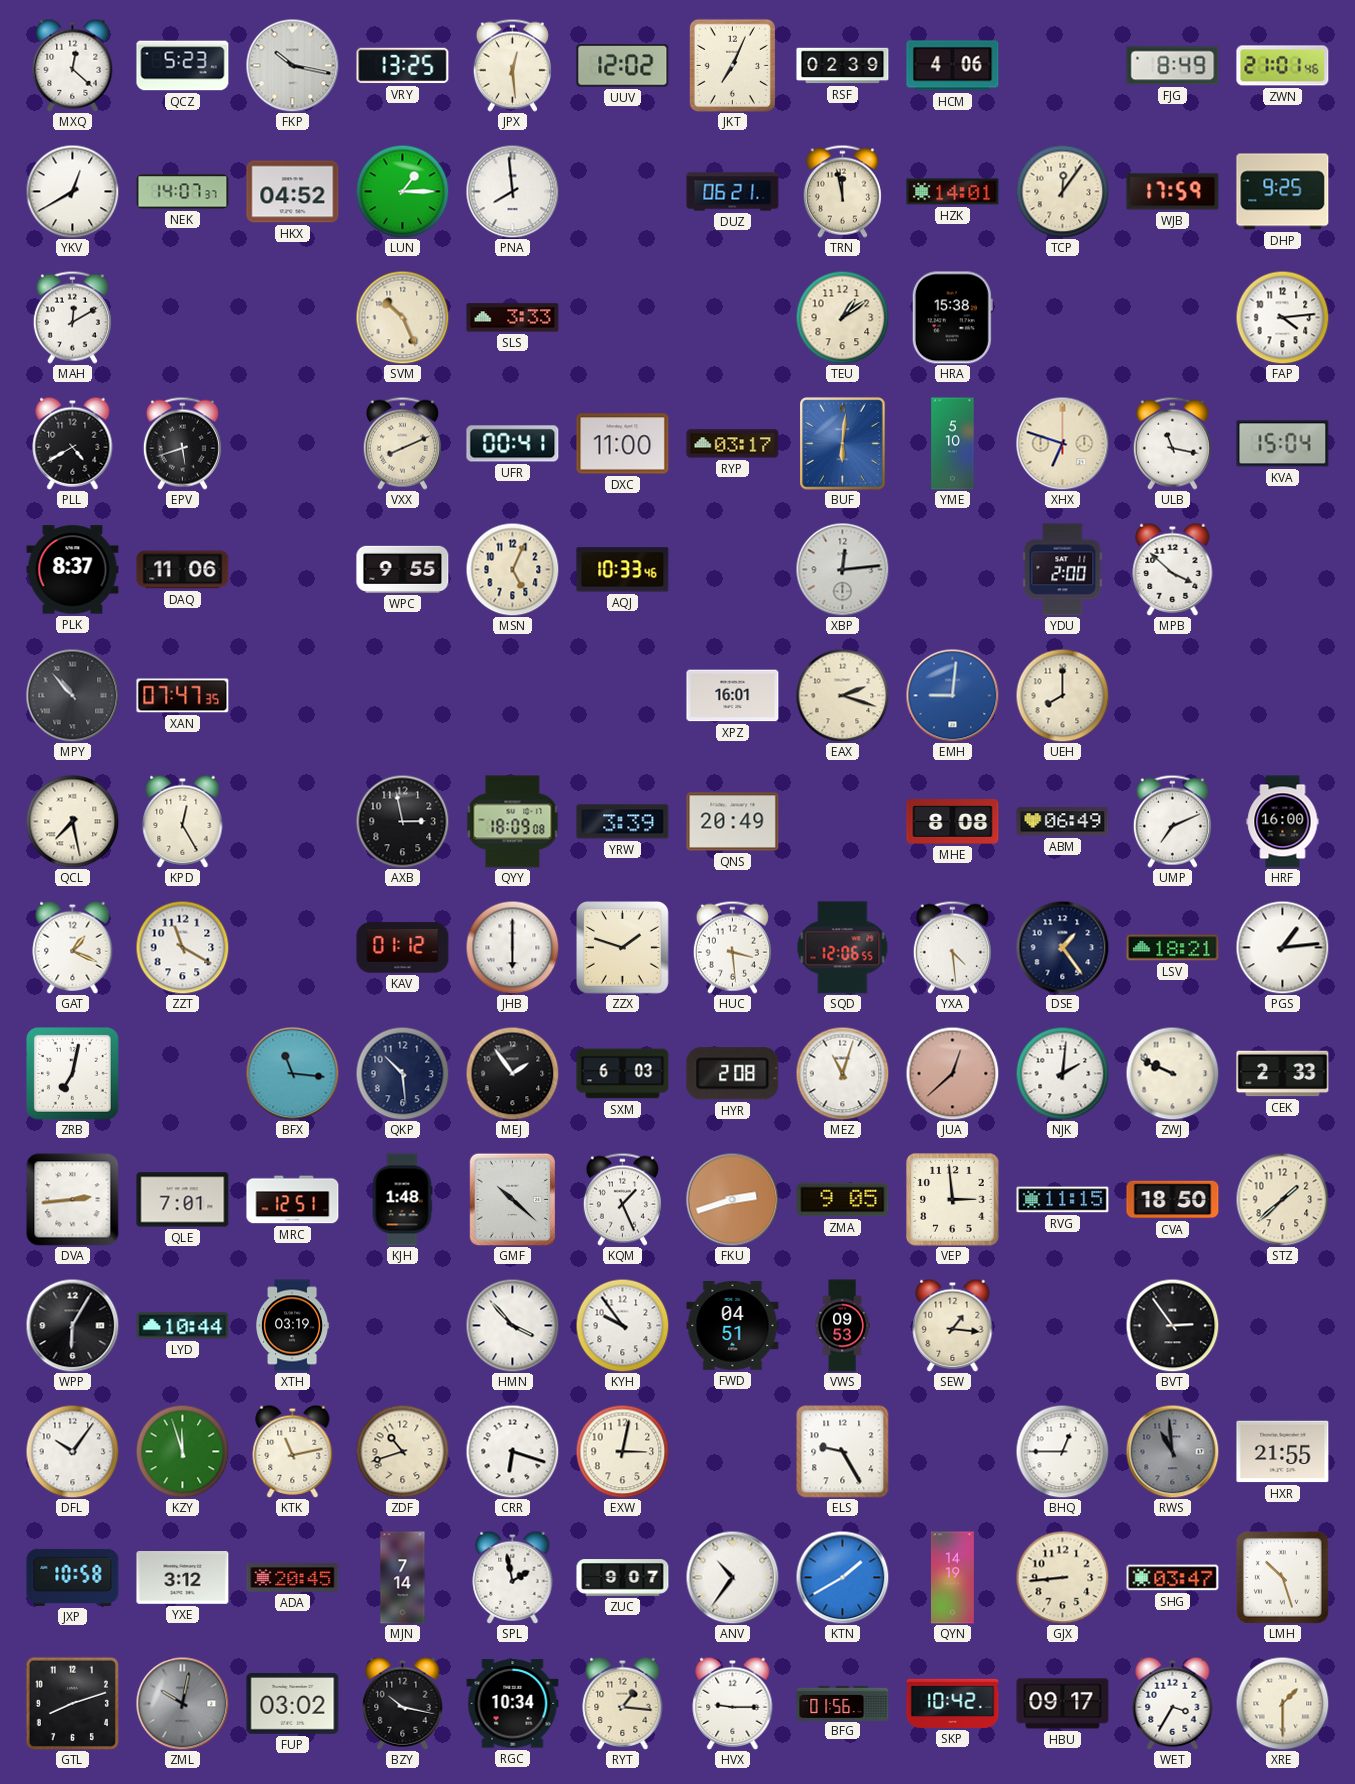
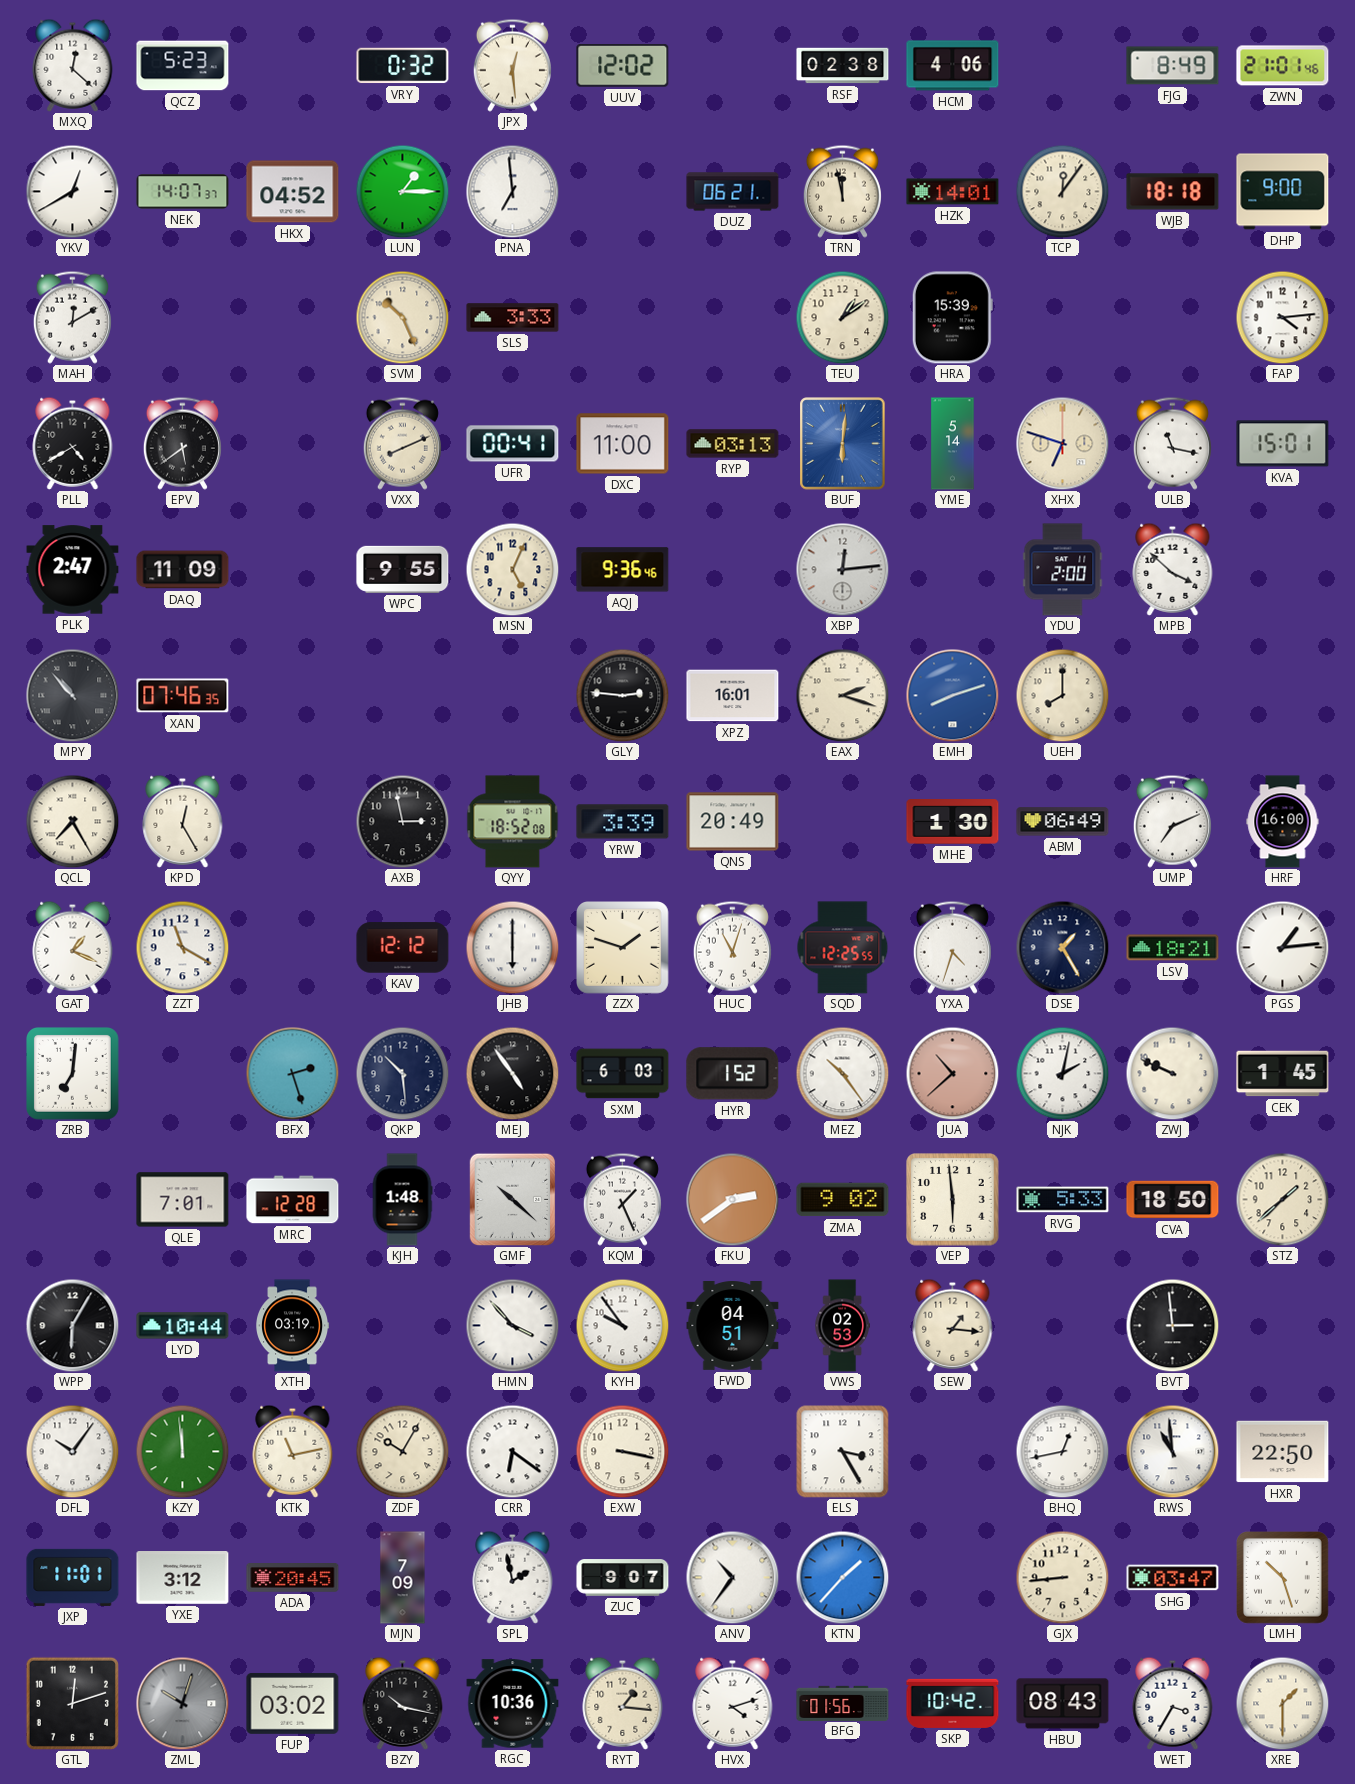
FKP: 10:17 -> none (292, 65)
VRY: 13:25 -> 0:32 (403, 66)
JKT: 7:04 -> none (732, 65)
RSF: 02:39 -> 02:38 (843, 66)
PNA: 7:59 -> 6:59 (512, 191)
WJB: 17:59 -> 18:18 (1173, 192)
DHP: 9:25 -> 9:00 (1283, 192)
HRA: 15:38 -> 15:39 (952, 318)
EPV: 5:42 -> 5:39 (182, 443)
RYP: 03:17 -> 03:13 (733, 444)
YME: 5:10 -> 5:14 (953, 444)
KVA: 15:04 -> 15:01 (1283, 444)
PLK: 8:37 -> 2:47 (73, 570)
DAQ: 11:06 -> 11:09 (183, 570)
AQJ: 10:33 -> 9:36 (623, 570)
XAN: 07:47 -> 07:46 (183, 696)
GLY: none -> 2:46 (622, 695)
EMH: 9:01 -> 8:12 (952, 695)
QCL: 7:28 -> 7:25 (72, 821)
QYY: 18:09 -> 18:52 (513, 822)
MHE: 8:08 -> 1:30 (953, 822)
KAV: 01:12 -> 12:12 (403, 948)
HUC: 3:29 -> 11:03 (732, 947)
SQD: 12:06 -> 12:25 (843, 948)
YXA: 4:29 -> 4:33 (952, 947)
DSE: 1:24 -> 1:25 (1062, 947)
ZRB: 7:02 -> 7:01 (73, 1074)
BFX: 11:16 -> 2:27 (292, 1073)
MEJ: 1:54 -> 4:54 (512, 1073)
HYR: 2:08 -> 1:52 (733, 1074)
MEZ: 11:03 -> 10:24 (842, 1073)
JUA: 12:38 -> 10:38 (952, 1073)
NJK: 2:01 -> 2:02 (1062, 1073)
CEK: 2:33 -> 1:45 (1283, 1074)
DVA: 2:44 -> none (73, 1200)
MRC: 12:51 -> 12:28 (293, 1200)
FKU: 2:42 -> 2:39 (732, 1199)
ZMA: 9:05 -> 9:02 (843, 1200)
VEP: 2:59 -> 5:59 (953, 1200)
RVG: 11:15 -> 5:33 (1063, 1200)
VWS: 09:53 -> 02:53 (842, 1326)
BVT: 2:54 -> 2:59 (1172, 1325)
KZY: 11:57 -> 11:59 (182, 1451)
ZDF: 10:42 -> 10:05 (402, 1451)
CRR: 6:18 -> 6:21 (512, 1451)
EXW: 3:02 -> 3:17 (622, 1451)
ELS: 9:25 -> 3:25 (843, 1452)
BHQ: 12:45 -> 12:43 (1062, 1451)
RWS dial: grey -> white (1172, 1451)
HXR: 21:55 -> 22:50 (1283, 1452)
JXP: 10:58 -> 11:01 (73, 1577)
MJN: 7:14 -> 7:09 (403, 1578)
KTN: 1:40 -> 1:37 (842, 1577)
QYN: 14:19 -> none (952, 1578)
GTL: 8:12 -> 12:12 (72, 1703)
ZML: 10:02 -> 10:03 (182, 1703)
RGC: 10:34 -> 10:36 (513, 1704)
HVX: 9:15 -> 4:12 (733, 1703)
HBU: 09:17 -> 08:43 (1063, 1704)
